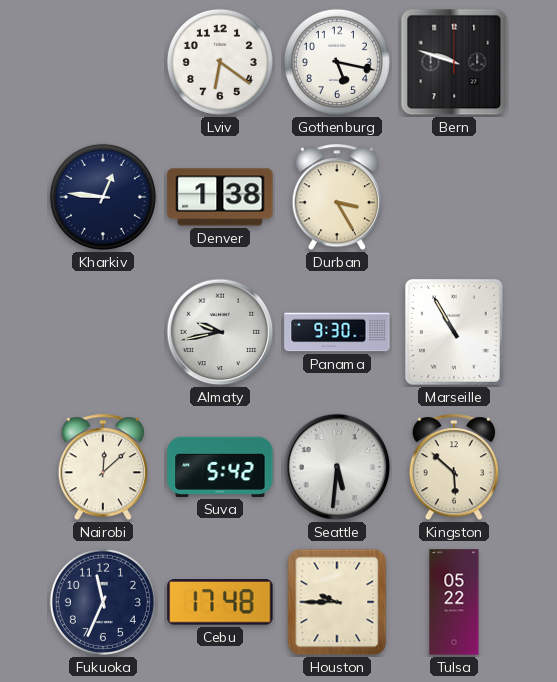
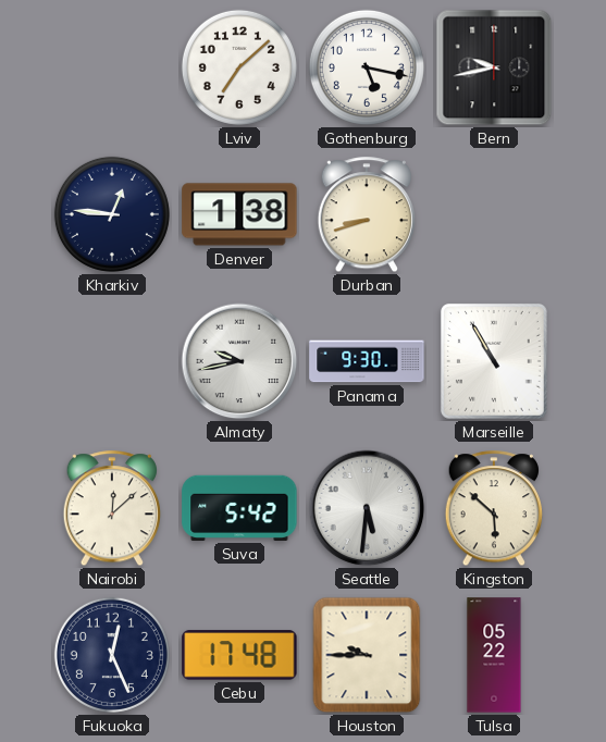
Lviv: 6:21 -> 7:08 (239, 67)
Bern: 9:48 -> 9:43 (494, 67)
Durban: 3:25 -> 8:42 (366, 215)
Fukuoka: 11:34 -> 12:26 (112, 655)
